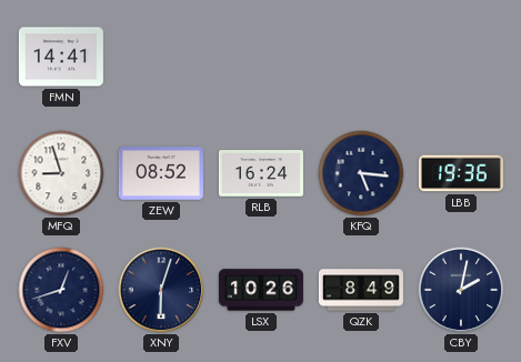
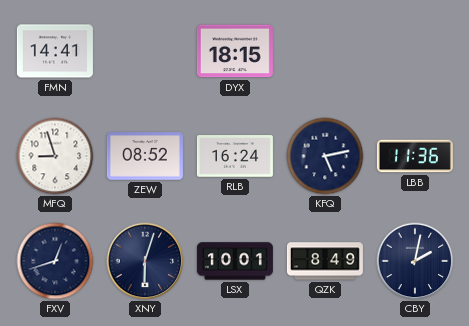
DYX: none -> 18:15 (235, 51)
KFQ: 5:16 -> 5:13 (325, 156)
LBB: 19:36 -> 11:36 (415, 156)
LSX: 10:26 -> 10:01 (235, 261)
